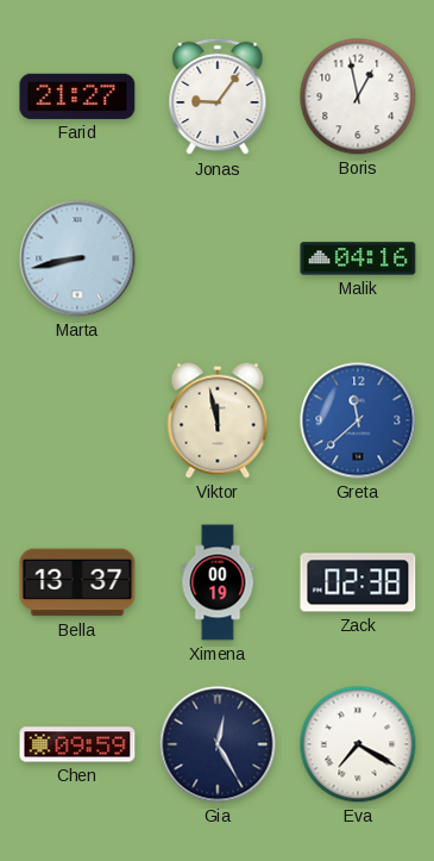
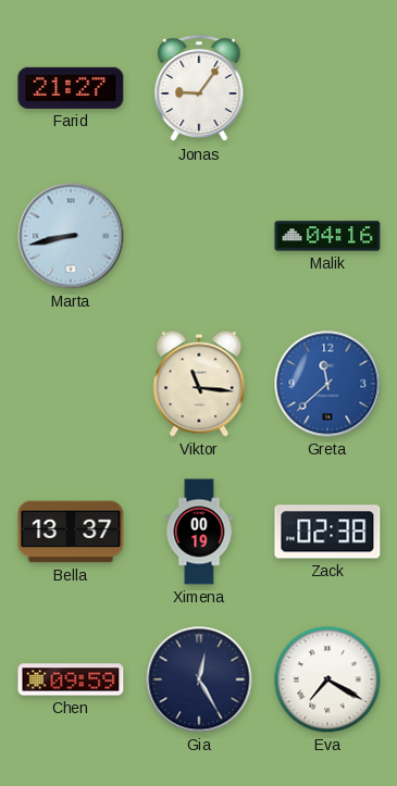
Boris: 12:58 -> none (358, 96)
Viktor: 11:58 -> 11:16 (199, 384)
